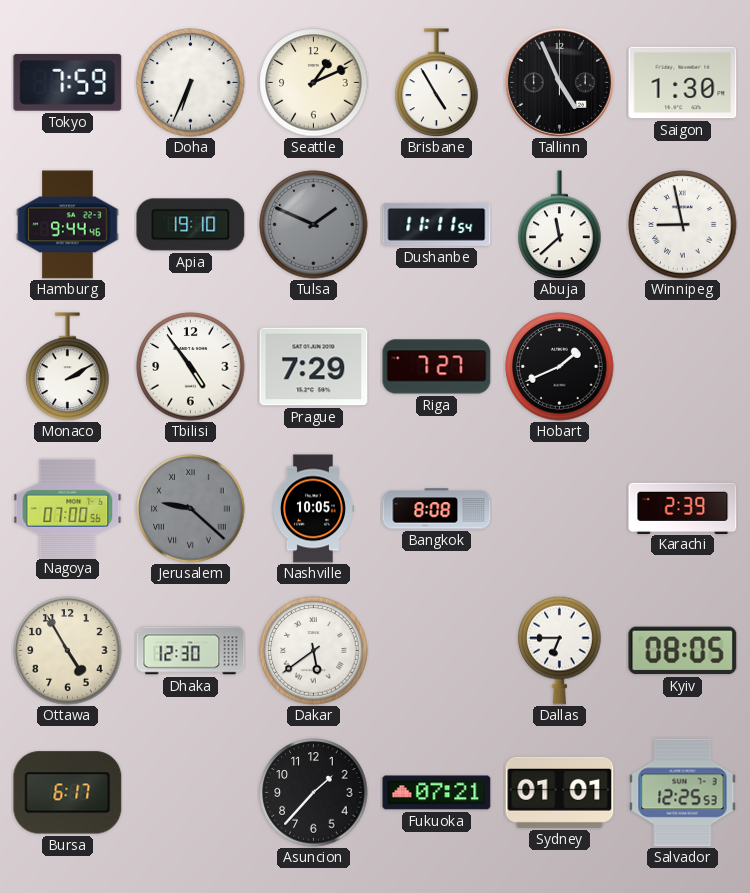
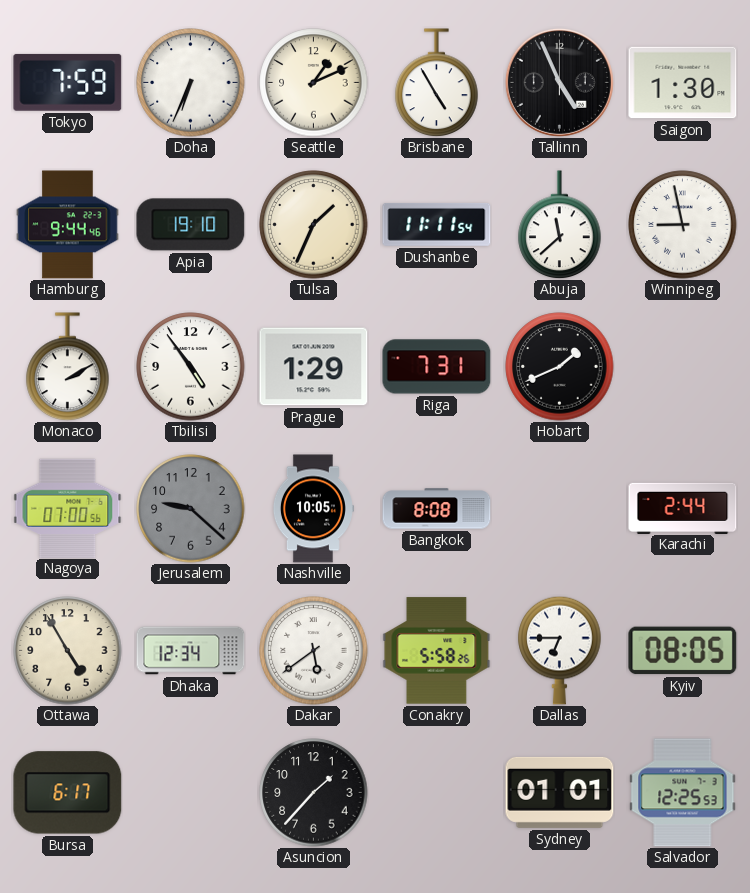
Tulsa: 1:49 -> 1:34 (314, 225)
Tulsa dial: grey -> cream (314, 225)
Prague: 7:29 -> 1:29 (314, 367)
Riga: 7:27 -> 7:31 (437, 367)
Jerusalem numerals: Roman -> Arabic (191, 509)
Karachi: 2:39 -> 2:44 (683, 508)
Dhaka: 12:30 -> 12:34 (191, 651)
Conakry: none -> 5:58 (437, 651)
Fukuoka: 07:21 -> none (437, 793)
